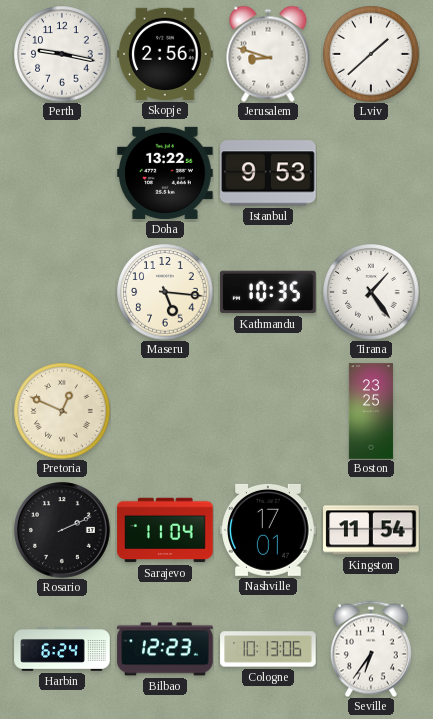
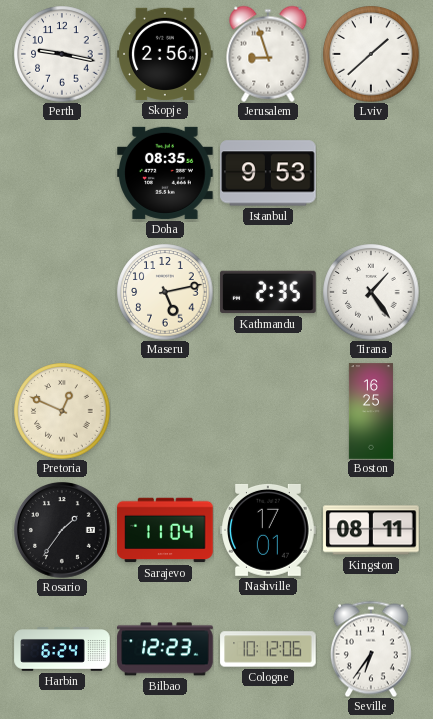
Jerusalem: 8:48 -> 8:57 (268, 54)
Doha: 13:22 -> 08:35 (165, 173)
Maseru: 5:16 -> 5:13 (165, 292)
Kathmandu: 10:35 -> 2:35 (268, 292)
Boston: 23:25 -> 16:25 (371, 411)
Rosario: 2:11 -> 1:36 (63, 531)
Kingston: 11:54 -> 08:11 (371, 530)
Cologne: 10:13 -> 10:12 (268, 649)
